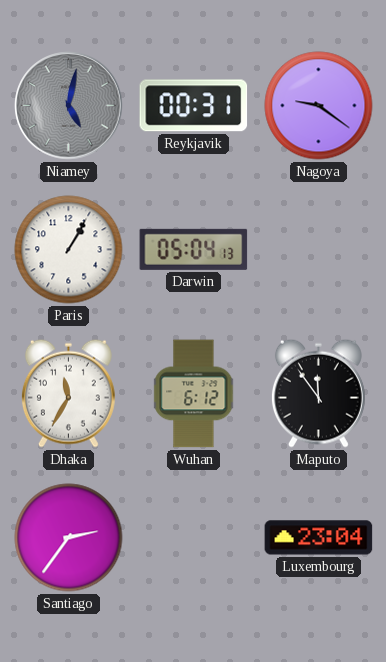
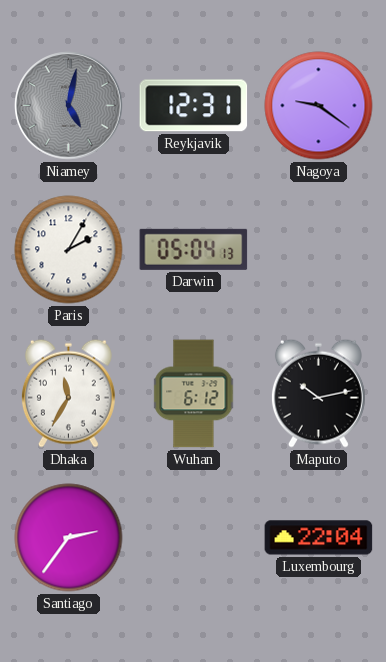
Reykjavik: 00:31 -> 12:31 (194, 106)
Paris: 1:05 -> 2:05 (69, 250)
Maputo: 11:54 -> 10:13 (318, 393)
Luxembourg: 23:04 -> 22:04 (319, 538)
